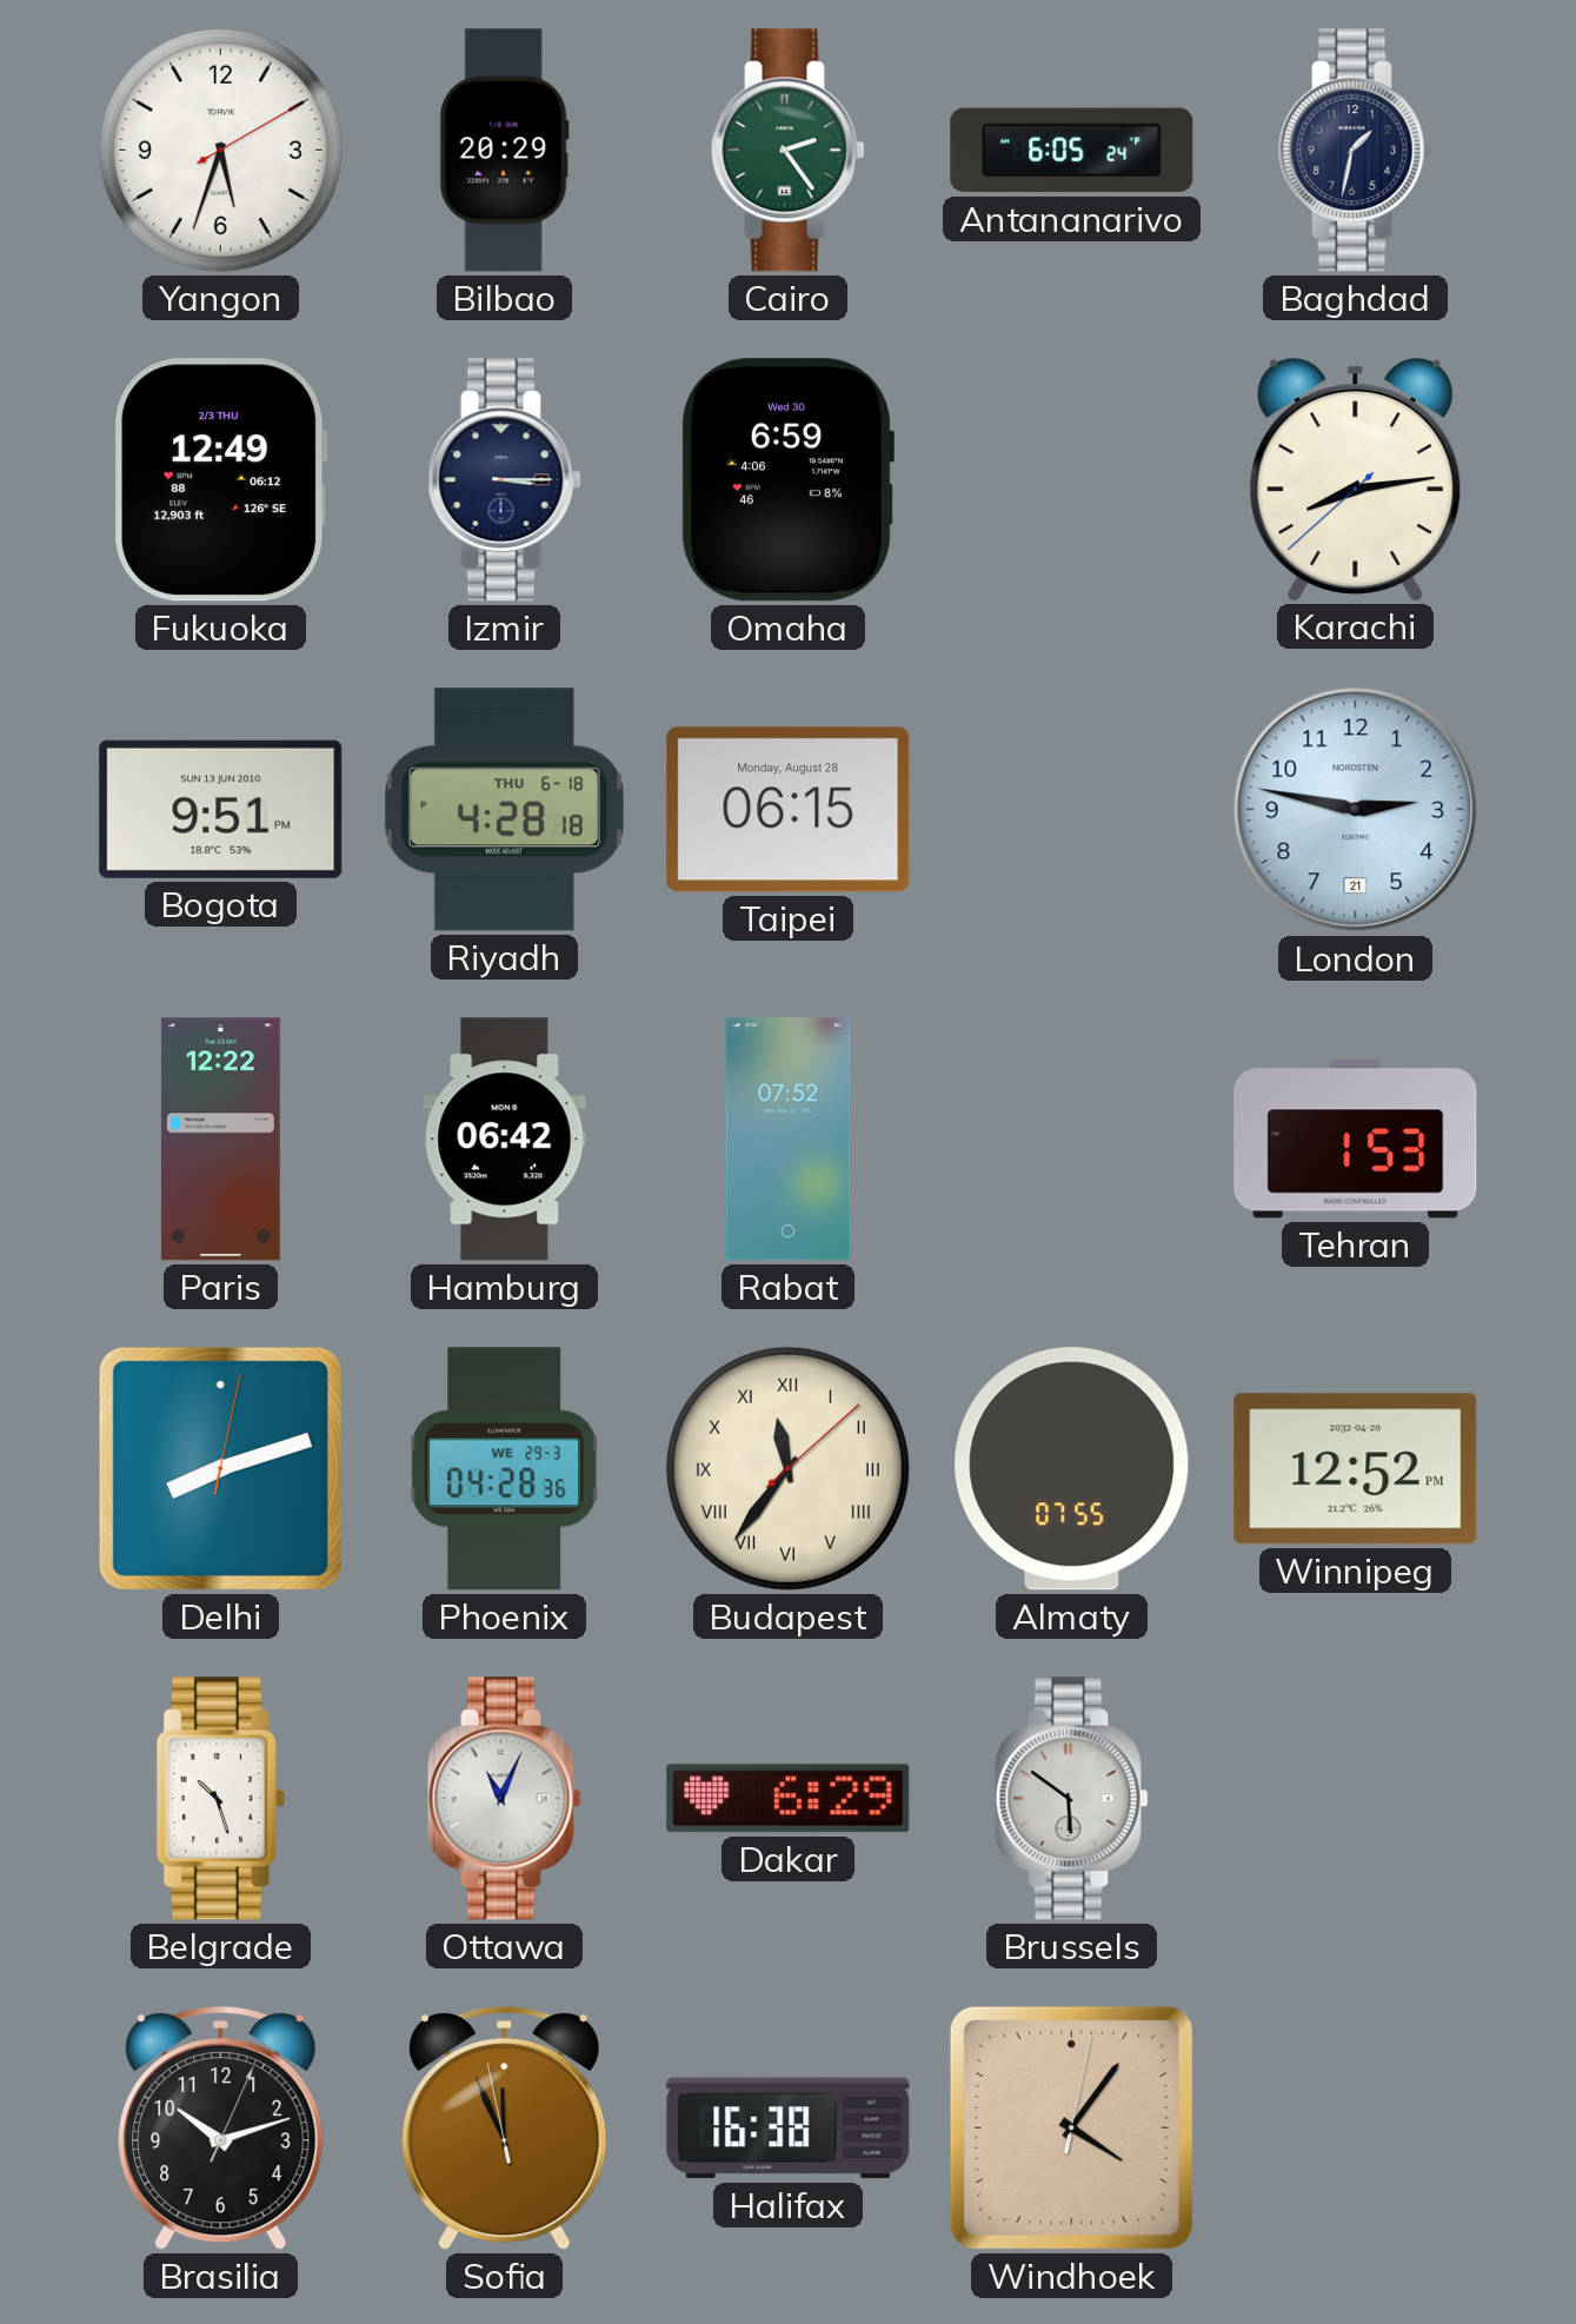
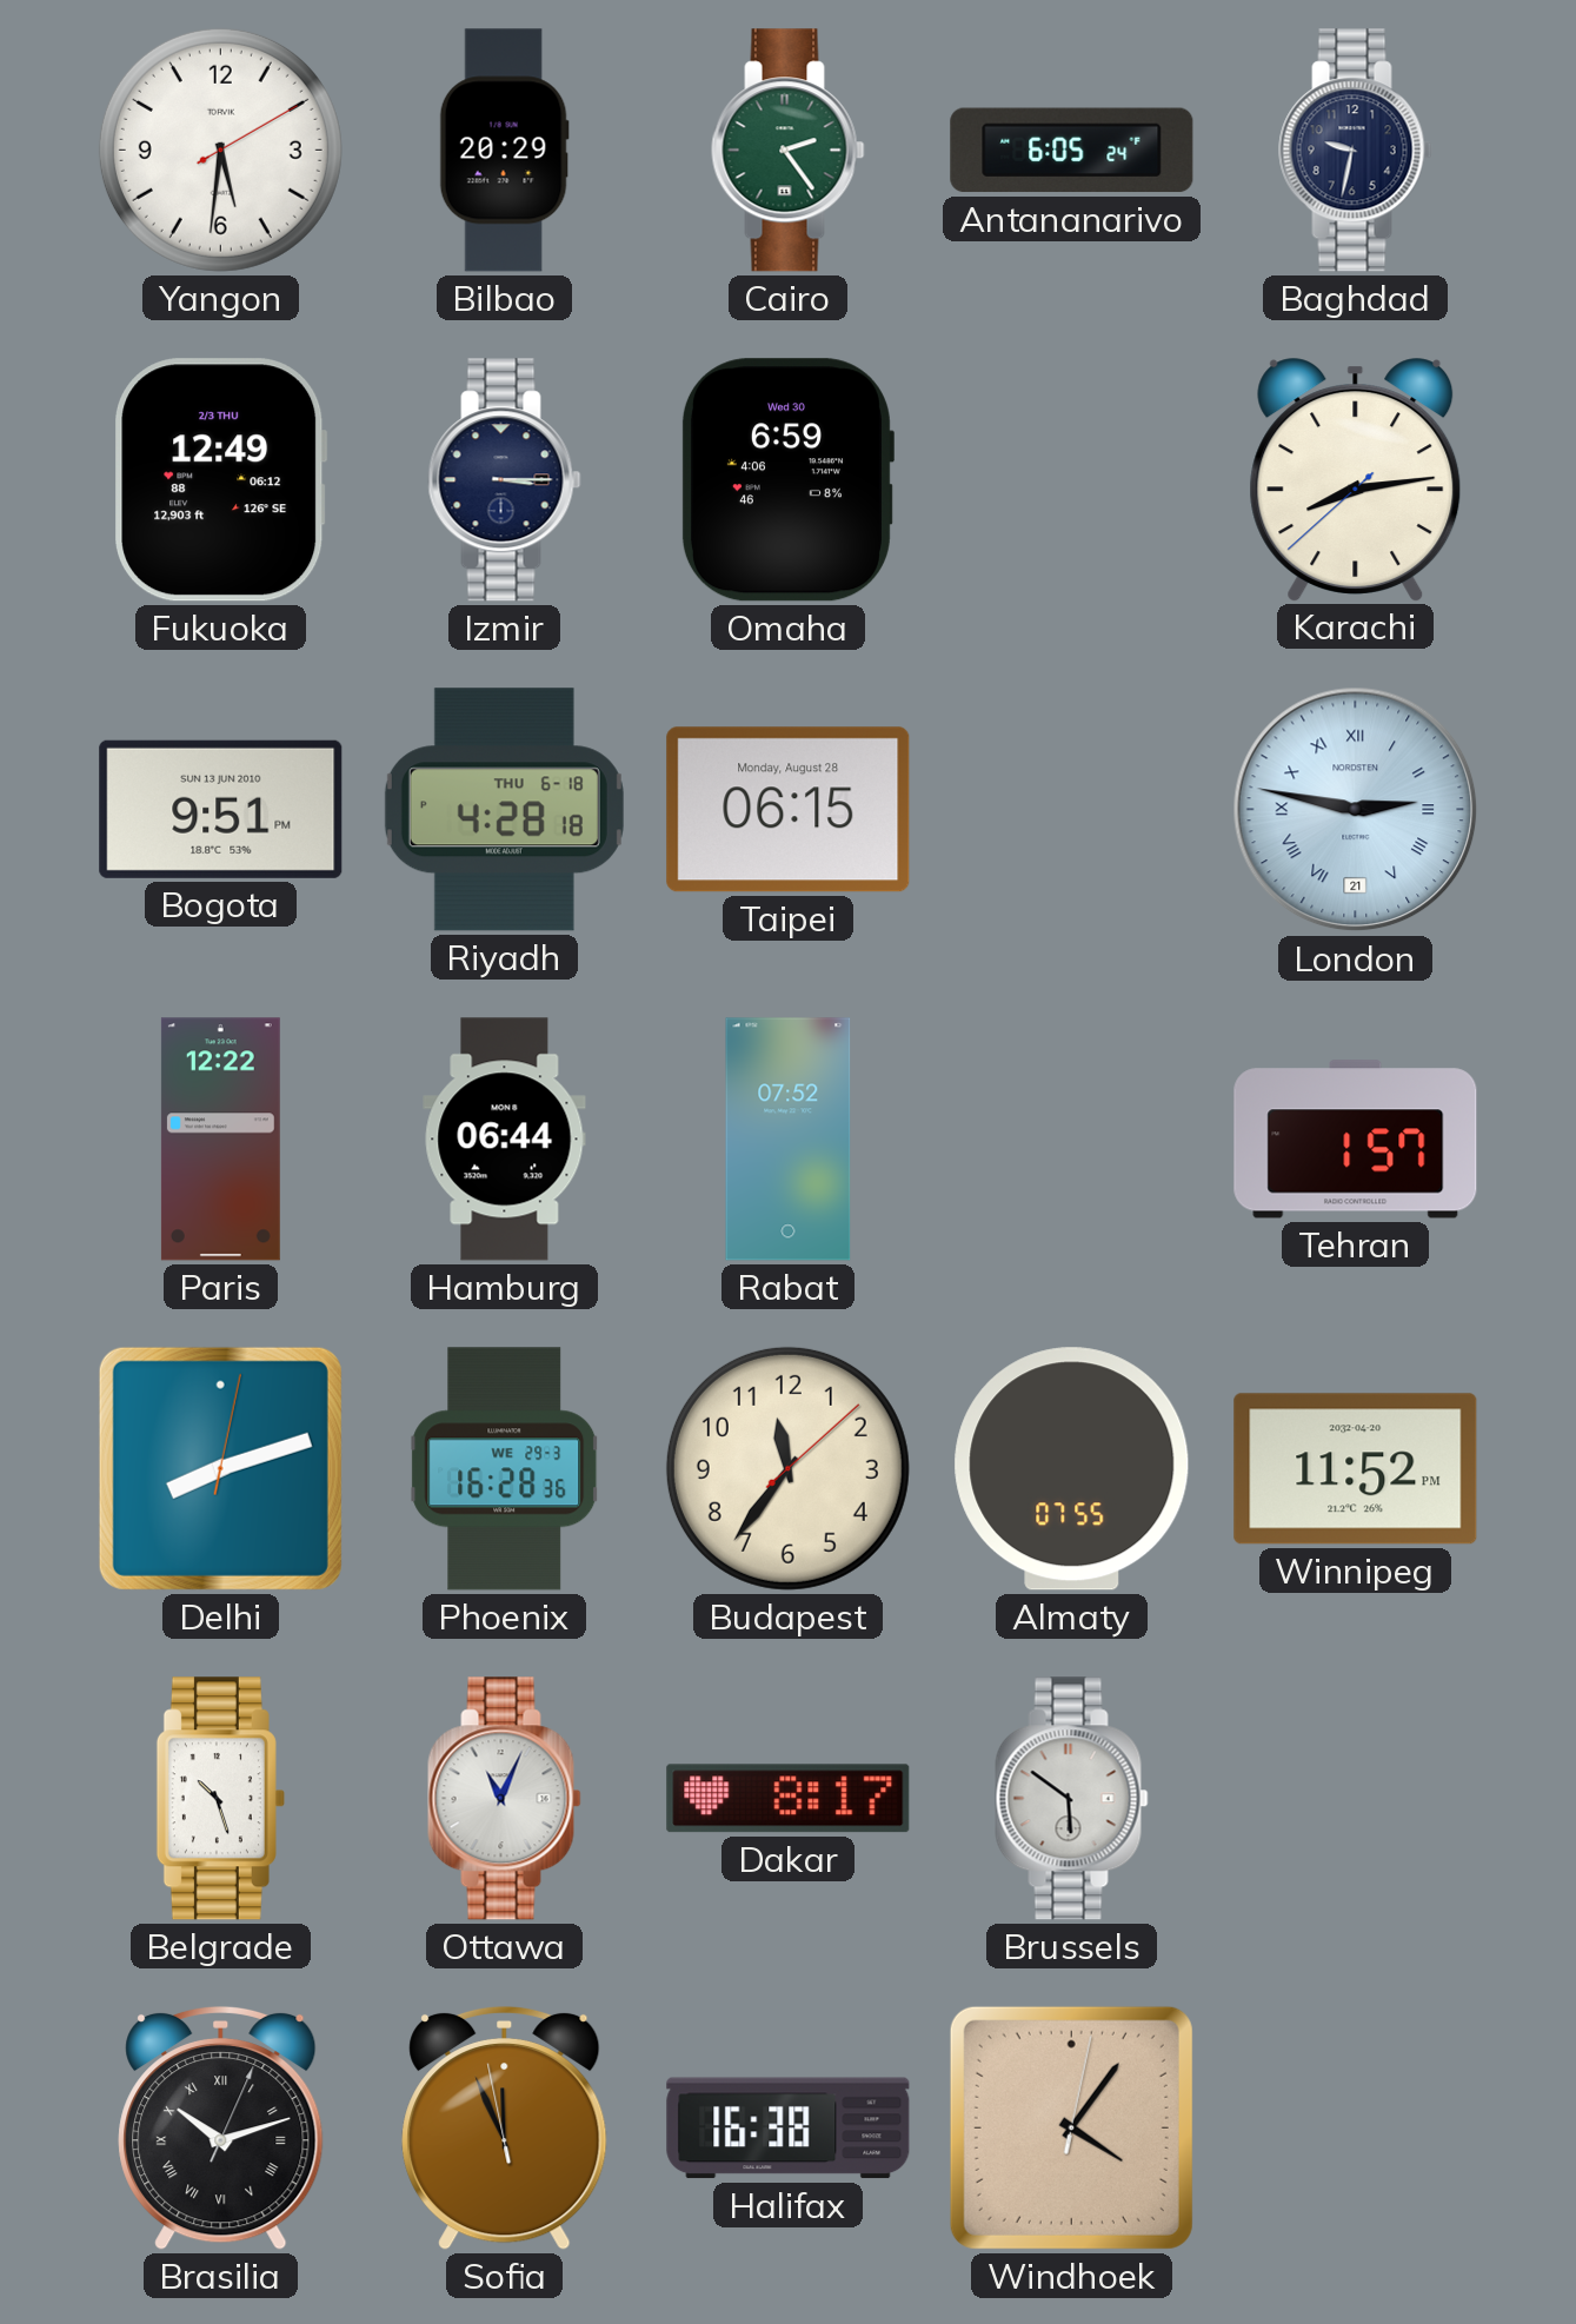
Yangon: 5:33 -> 5:31 (220, 150)
Baghdad: 1:32 -> 9:32 (1356, 151)
London numerals: Arabic -> Roman (1356, 810)
Hamburg: 06:42 -> 06:44 (505, 1140)
Tehran: 1:53 -> 1:57 (1356, 1140)
Phoenix: 04:28 -> 16:28 (505, 1469)
Budapest numerals: Roman -> Arabic (787, 1468)
Winnipeg: 12:52 -> 11:52 (1356, 1469)
Dakar: 6:29 -> 8:17 (789, 1799)
Brasilia numerals: Arabic -> Roman (221, 2127)
